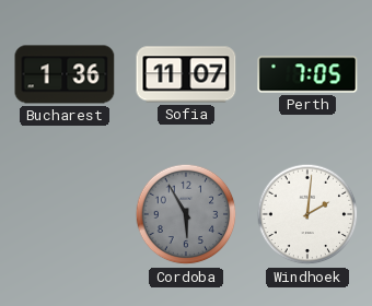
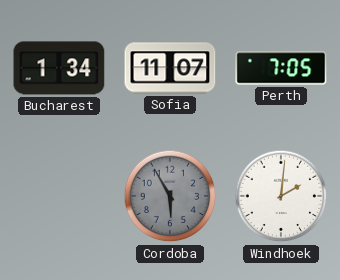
Bucharest: 1:36 -> 1:34 (59, 68)
